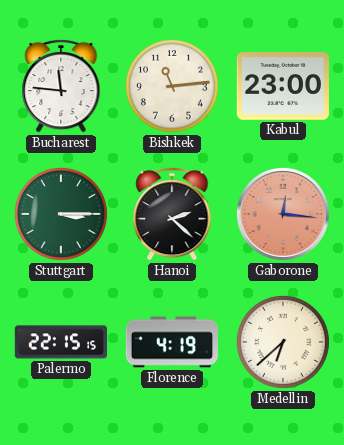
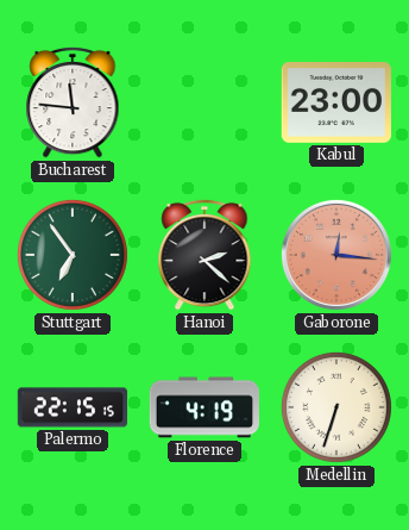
Bishkek: 11:14 -> none (172, 86)
Stuttgart: 3:15 -> 6:54 (73, 255)
Medellin: 6:38 -> 6:33 (336, 407)
